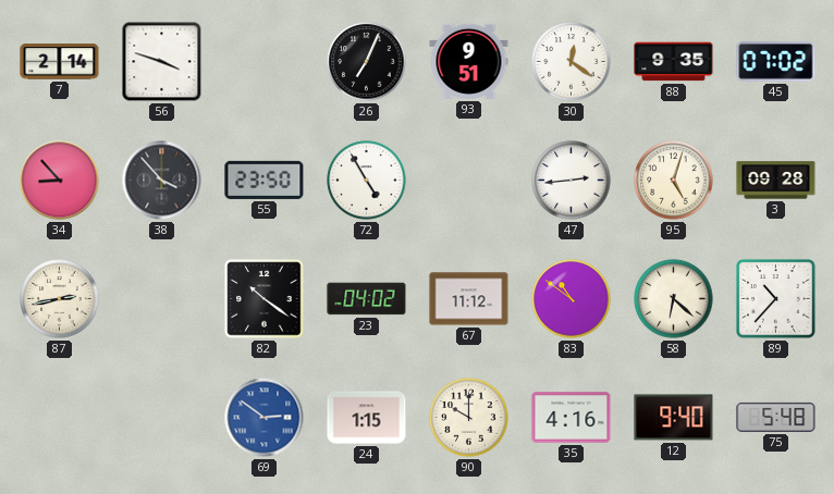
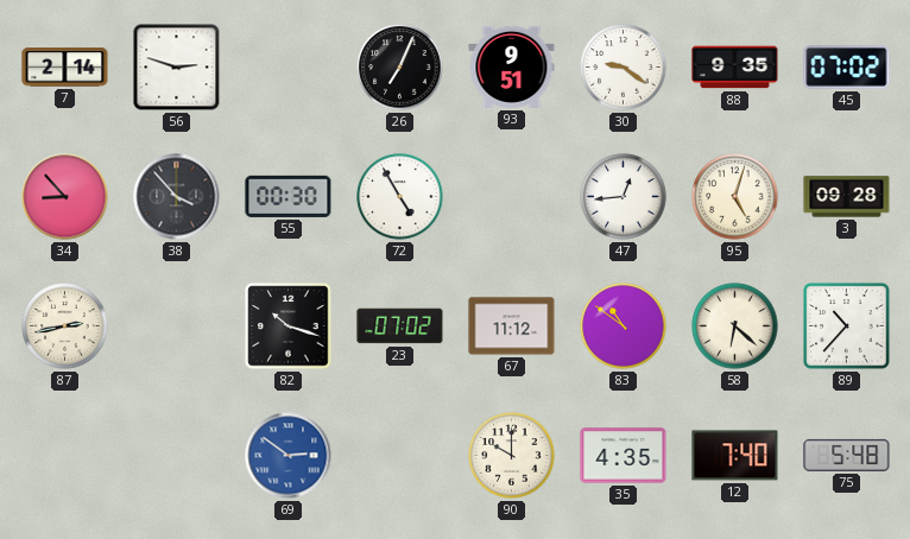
56: 3:48 -> 2:48 (177, 68)
30: 12:21 -> 9:21 (624, 68)
55: 23:50 -> 00:30 (289, 196)
47: 2:44 -> 12:44 (624, 197)
82: 10:21 -> 10:18 (289, 326)
23: 04:02 -> 07:02 (400, 326)
24: 1:15 -> none (367, 418)
35: 4:16 -> 4:35 (624, 456)
12: 9:40 -> 7:40 (735, 456)
